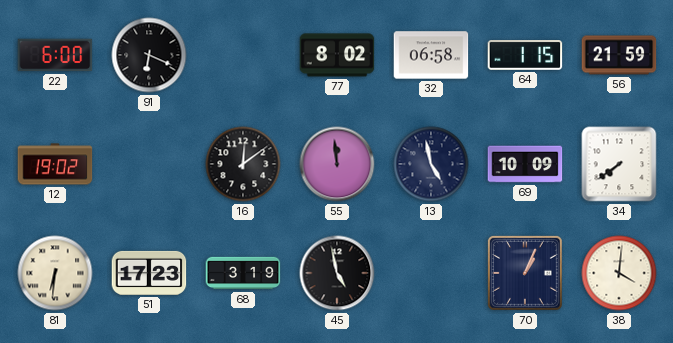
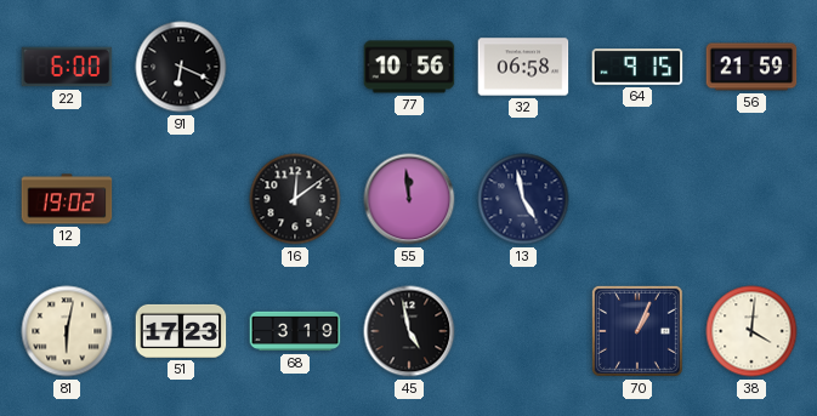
77: 8:02 -> 10:56 (409, 67)
64: 1:15 -> 9:15 (637, 68)
69: 10:09 -> none (525, 164)
34: 7:39 -> none (619, 164)
81: 6:31 -> 6:02 (67, 331)
